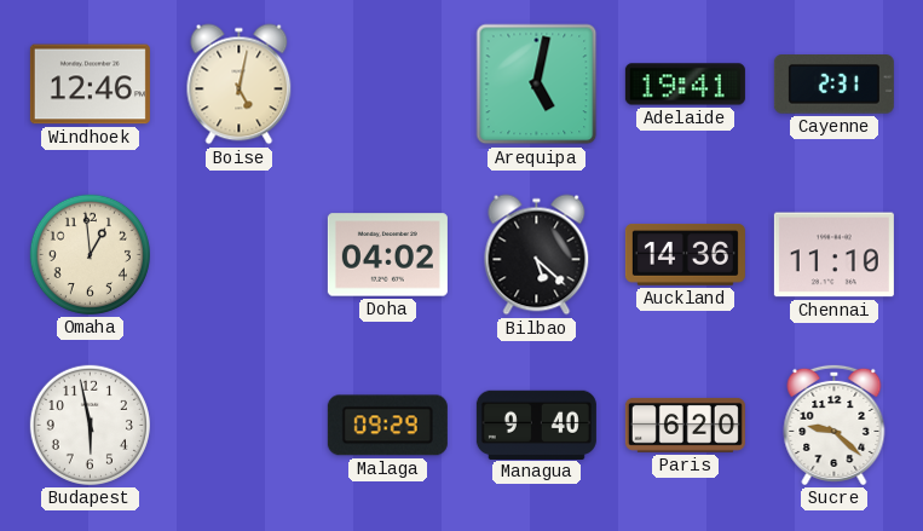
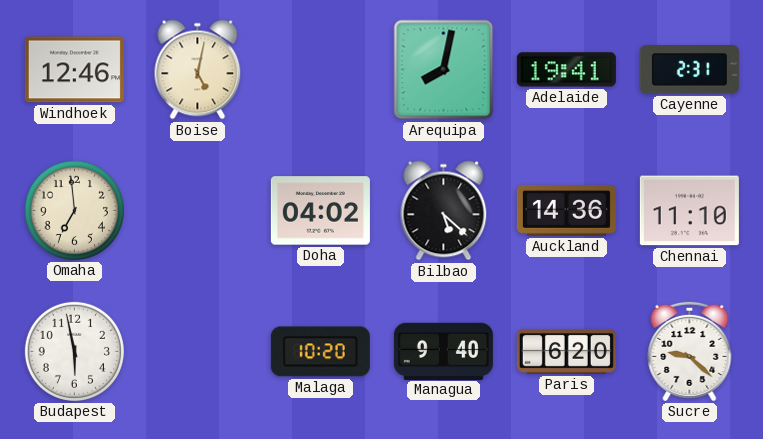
Arequipa: 5:02 -> 8:02 (444, 70)
Omaha: 12:59 -> 6:59 (74, 210)
Malaga: 09:29 -> 10:20 (320, 352)
